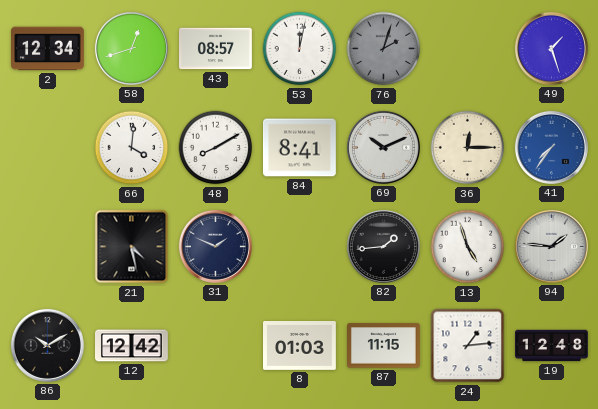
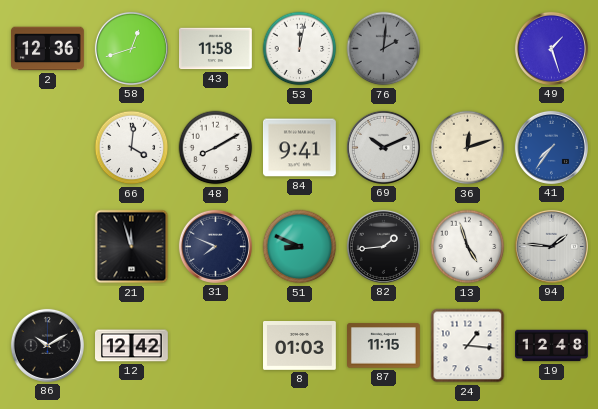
2: 12:34 -> 12:36 (48, 49)
43: 08:57 -> 11:58 (216, 49)
76: 2:03 -> 2:01 (384, 49)
84: 8:41 -> 9:41 (300, 148)
36: 12:15 -> 12:12 (468, 148)
21: 4:28 -> 11:57 (132, 247)
31: 1:49 -> 7:49 (215, 246)
51: none -> 8:49 (300, 247)
24: 1:14 -> 1:16 (468, 346)
